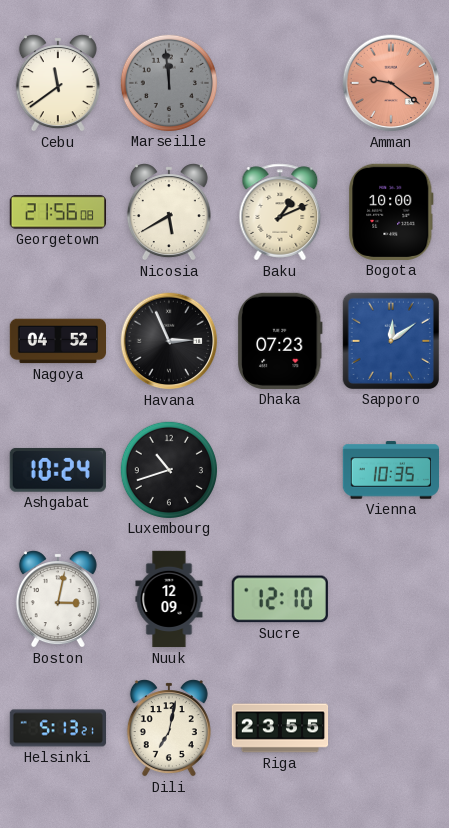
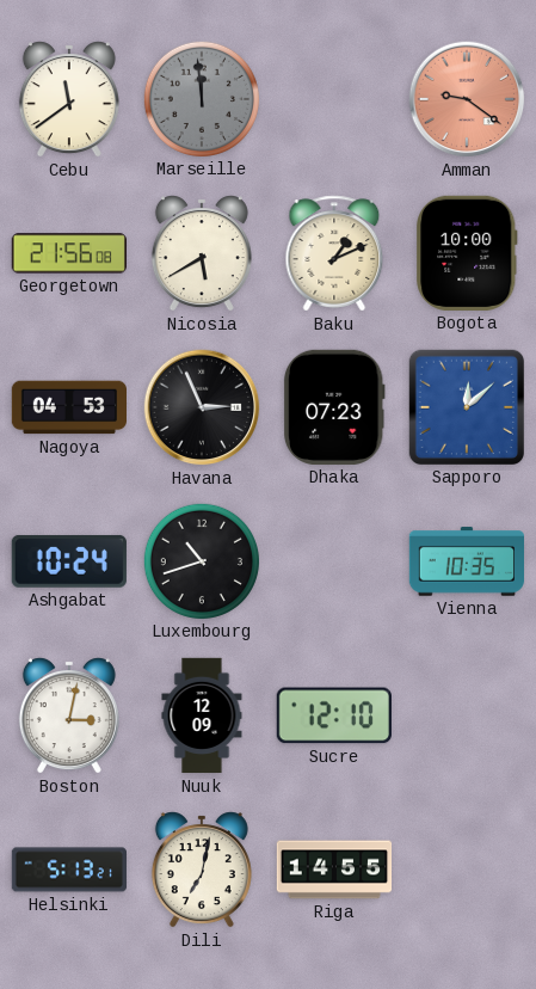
Nagoya: 04:52 -> 04:53 (68, 407)
Sapporo: 12:09 -> 12:08 (467, 407)
Riga: 23:55 -> 14:55 (334, 870)
